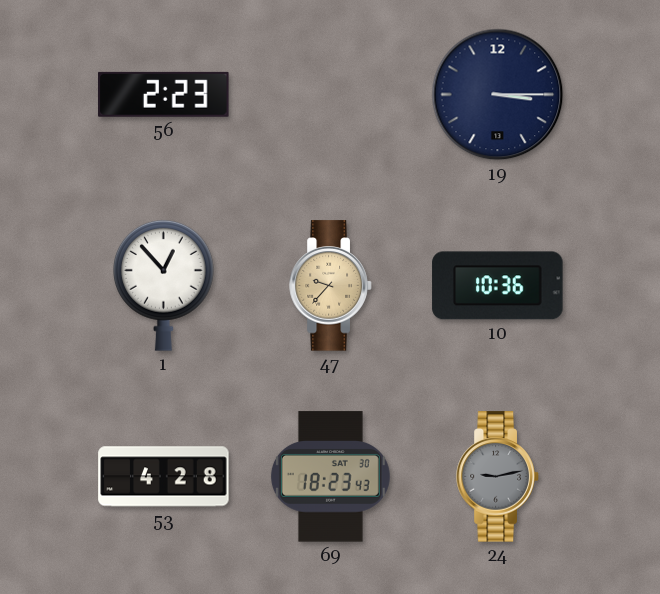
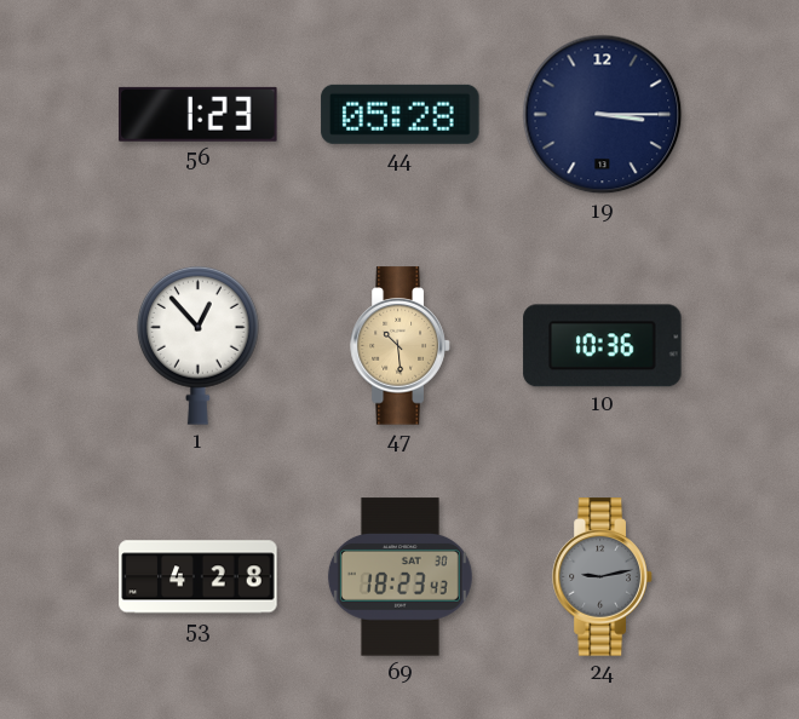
56: 2:23 -> 1:23 (199, 114)
44: none -> 05:28 (401, 114)
47: 9:37 -> 10:29 (401, 346)
